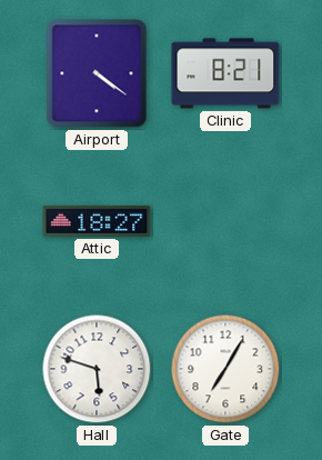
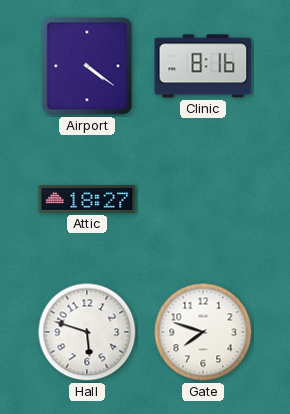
Clinic: 8:21 -> 8:16 (203, 66)
Gate: 7:05 -> 7:48 (203, 332)
